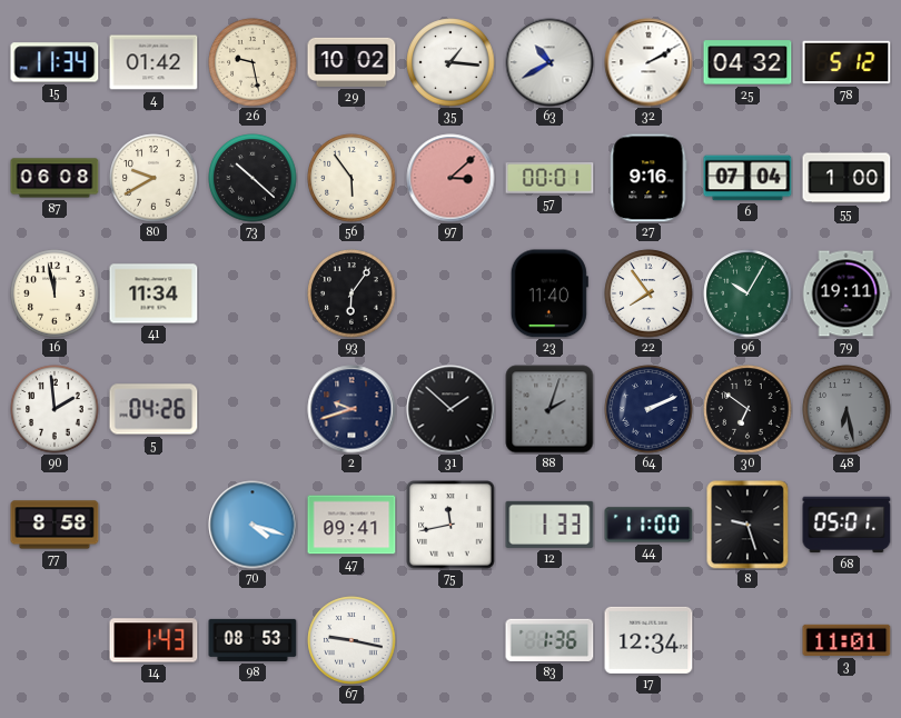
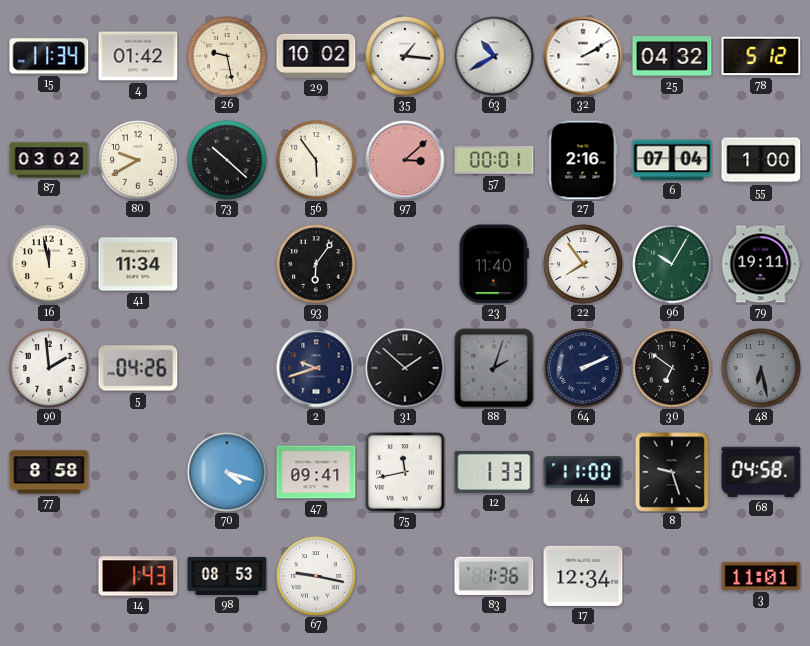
87: 06:08 -> 03:02 (49, 160)
27: 9:16 -> 2:16 (583, 160)
68: 05:01 -> 04:58 (761, 472)
